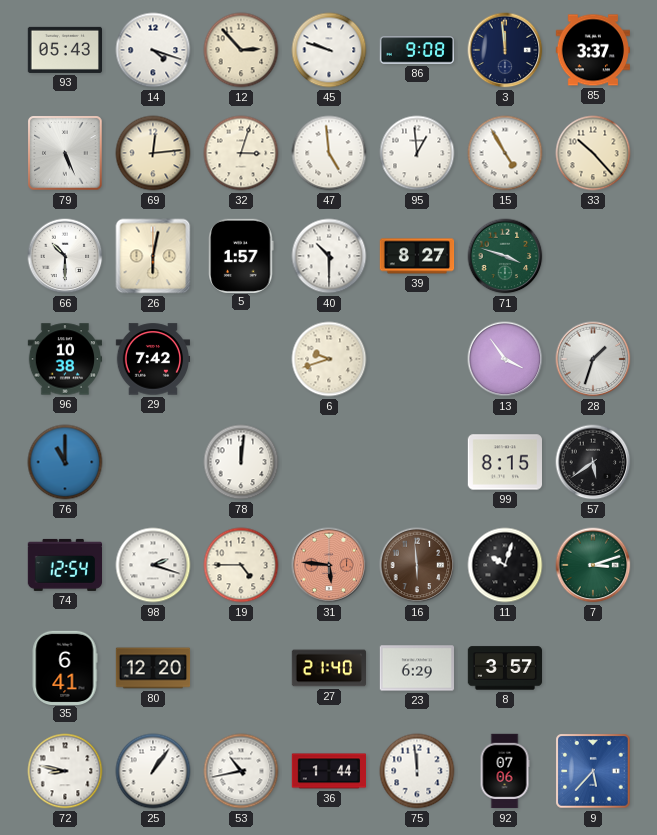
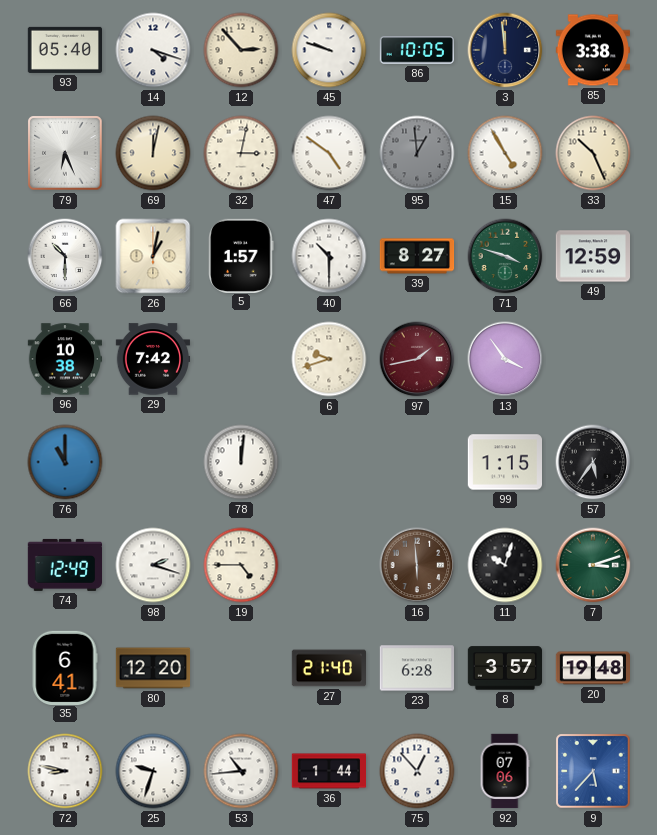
93: 05:43 -> 05:40 (64, 50)
86: 9:08 -> 10:05 (416, 50)
85: 3:37 -> 3:38 (592, 50)
79: 5:26 -> 6:26 (65, 153)
69: 12:14 -> 12:02 (153, 153)
32: 3:03 -> 3:02 (241, 153)
47: 4:59 -> 4:51 (329, 153)
95 dial: white -> grey (417, 153)
33: 10:23 -> 10:26 (593, 153)
26: 6:02 -> 1:02 (153, 256)
49: none -> 12:59 (593, 256)
97: none -> 1:43 (417, 359)
28: 1:33 -> none (593, 359)
99: 8:15 -> 1:15 (504, 462)
57: 5:39 -> 5:36 (593, 462)
74: 12:54 -> 12:49 (65, 565)
31: 5:46 -> none (329, 565)
23: 6:29 -> 6:28 (417, 668)
20: none -> 19:48 (592, 668)
25: 1:06 -> 9:33 (153, 771)
53: 10:43 -> 10:44 (241, 771)
75: 11:59 -> 12:53 (417, 771)
